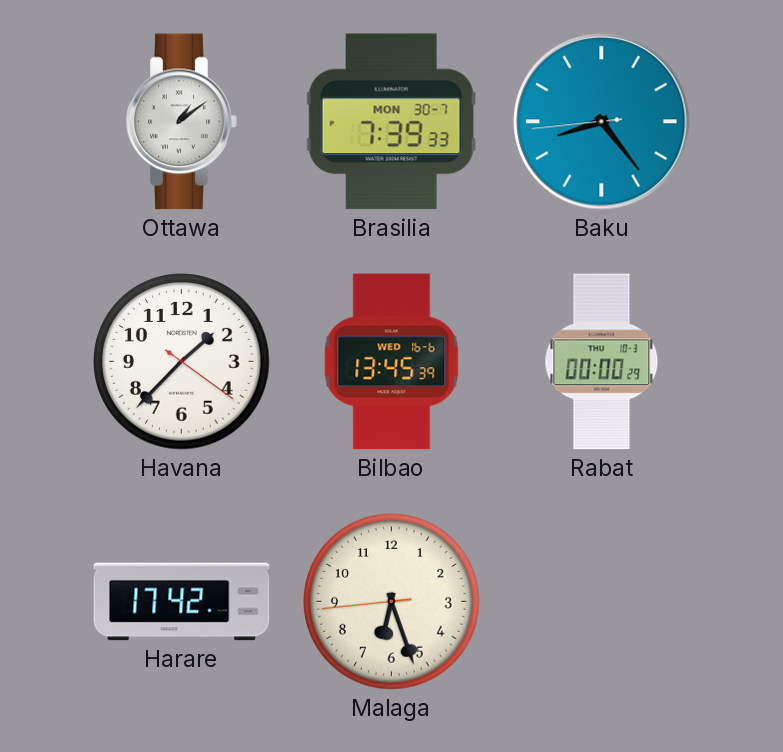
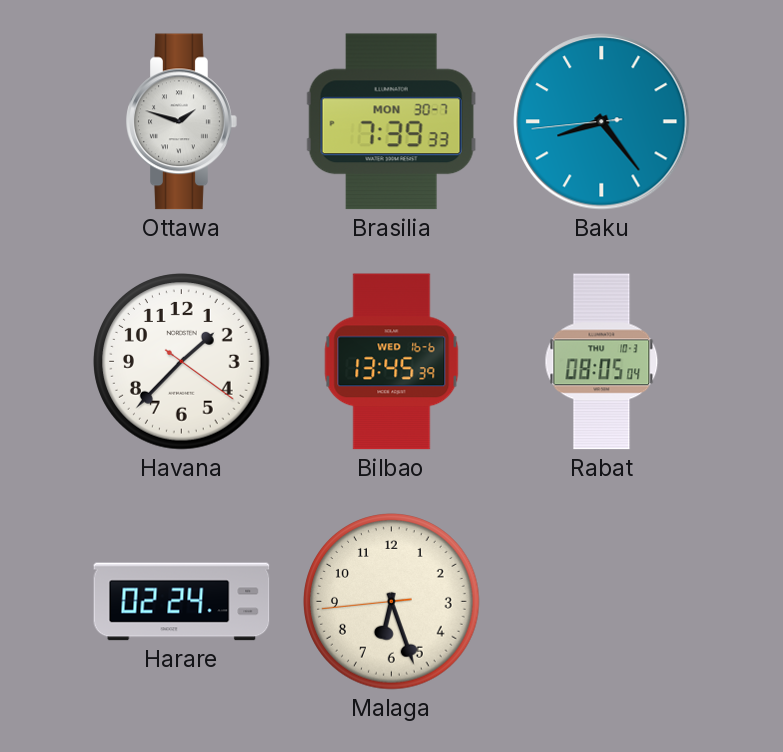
Ottawa: 1:09 -> 1:48 (182, 122)
Rabat: 00:00 -> 08:05 (602, 362)
Harare: 17:42 -> 02:24 (182, 602)
